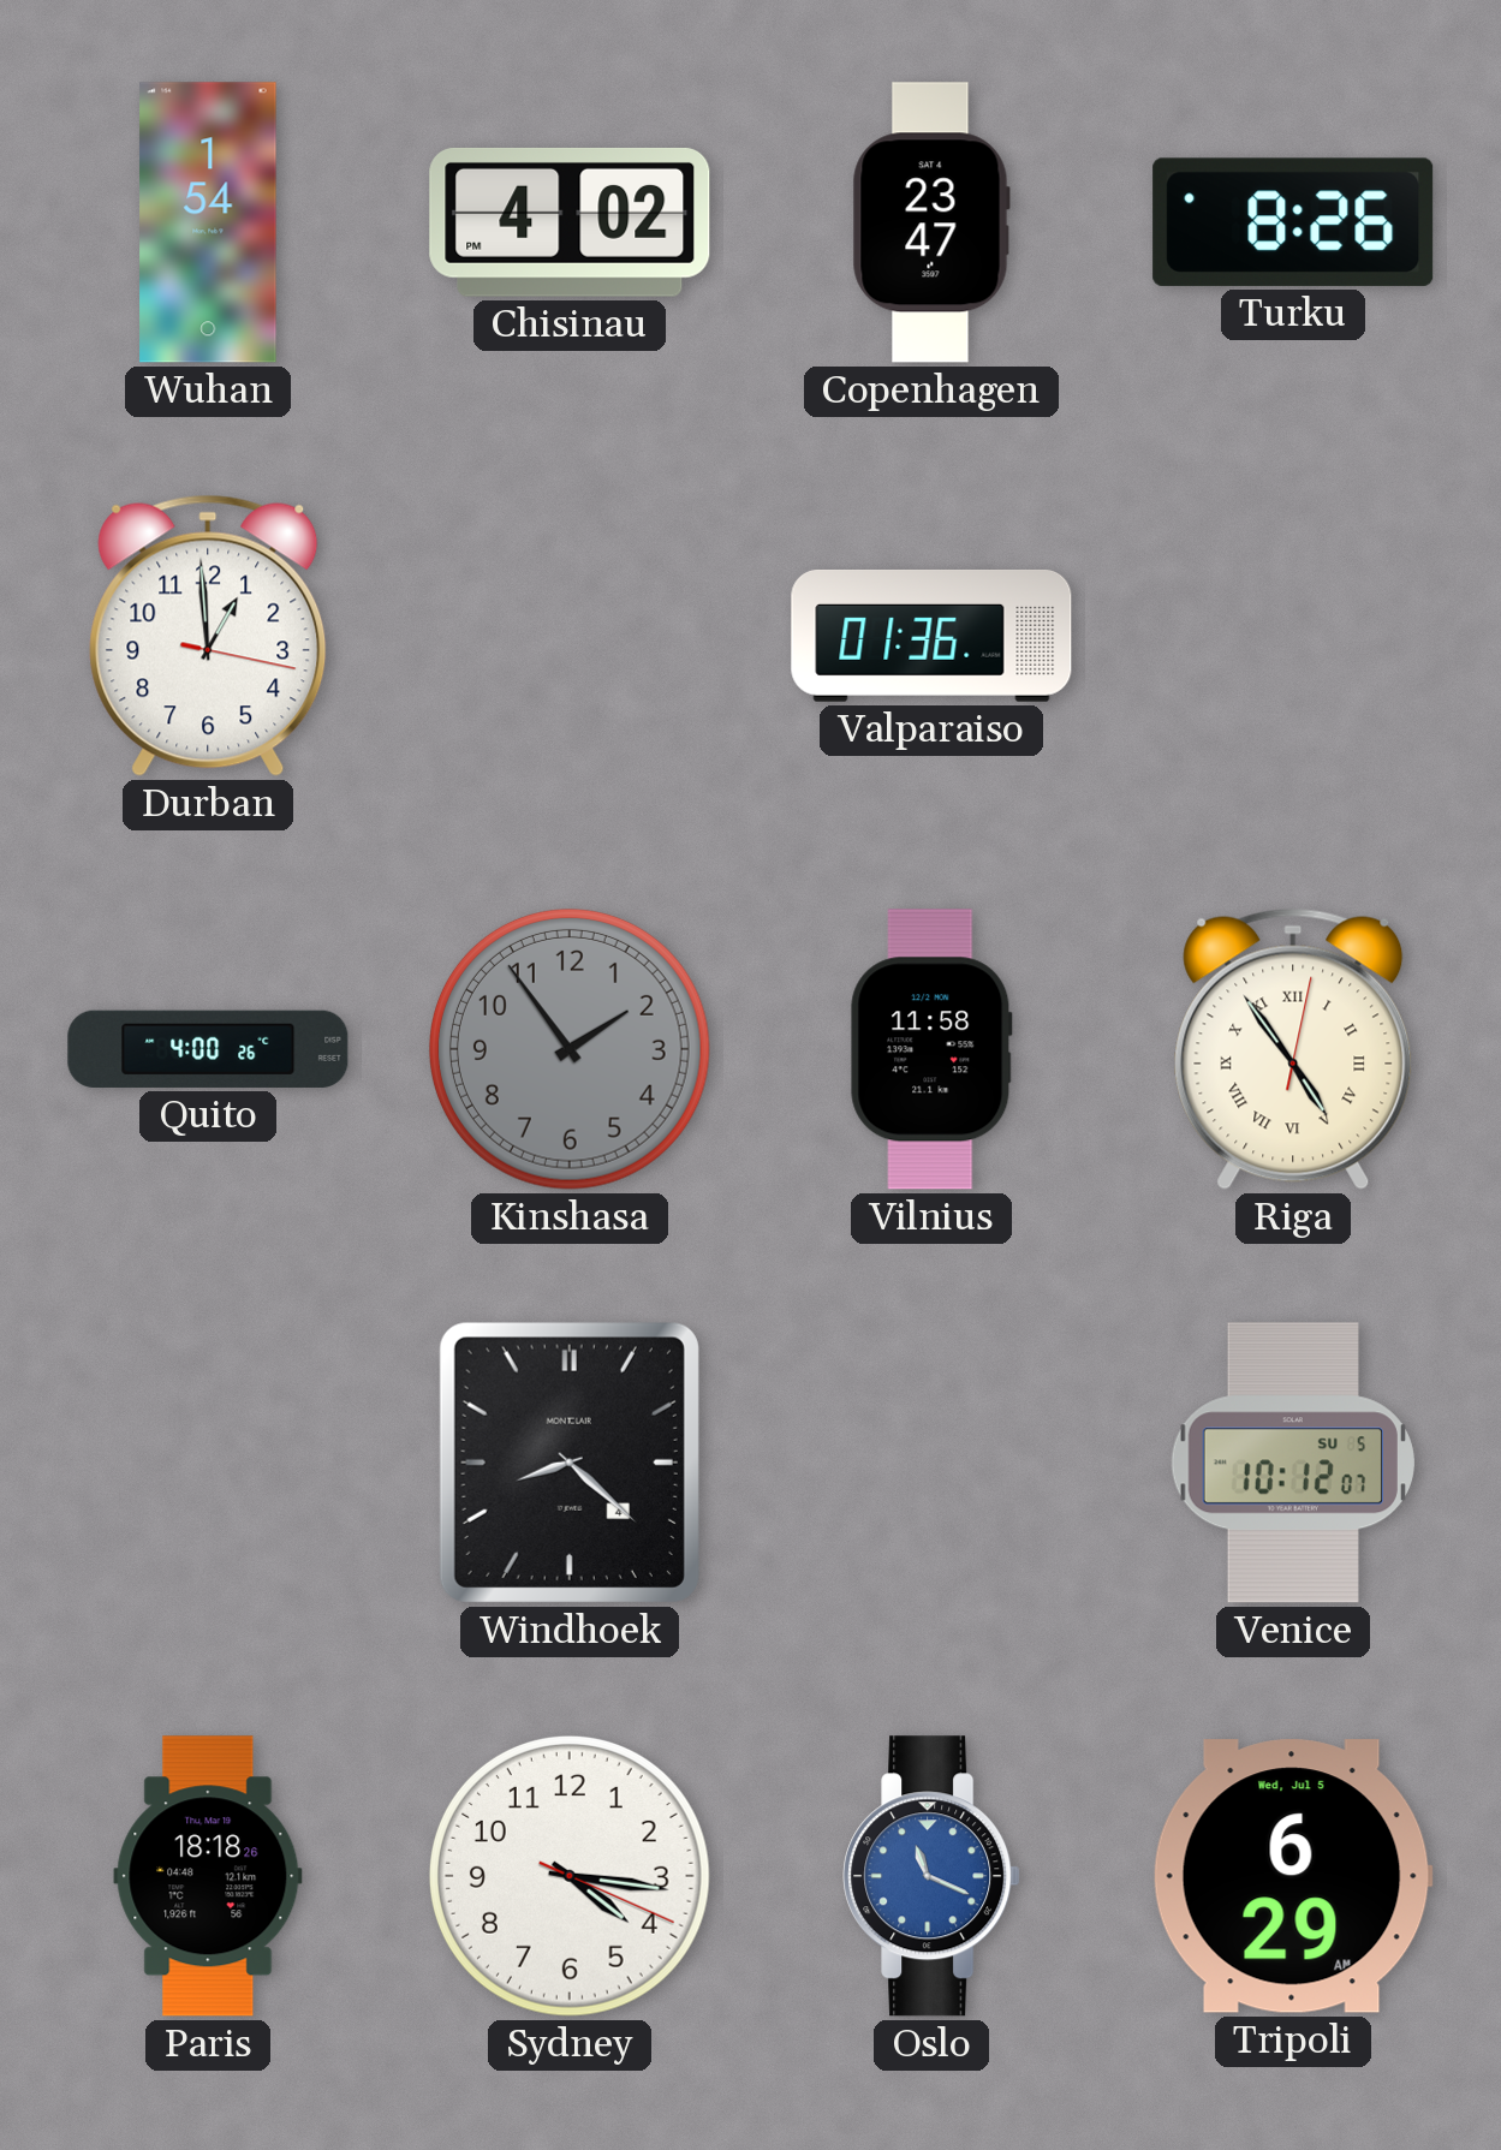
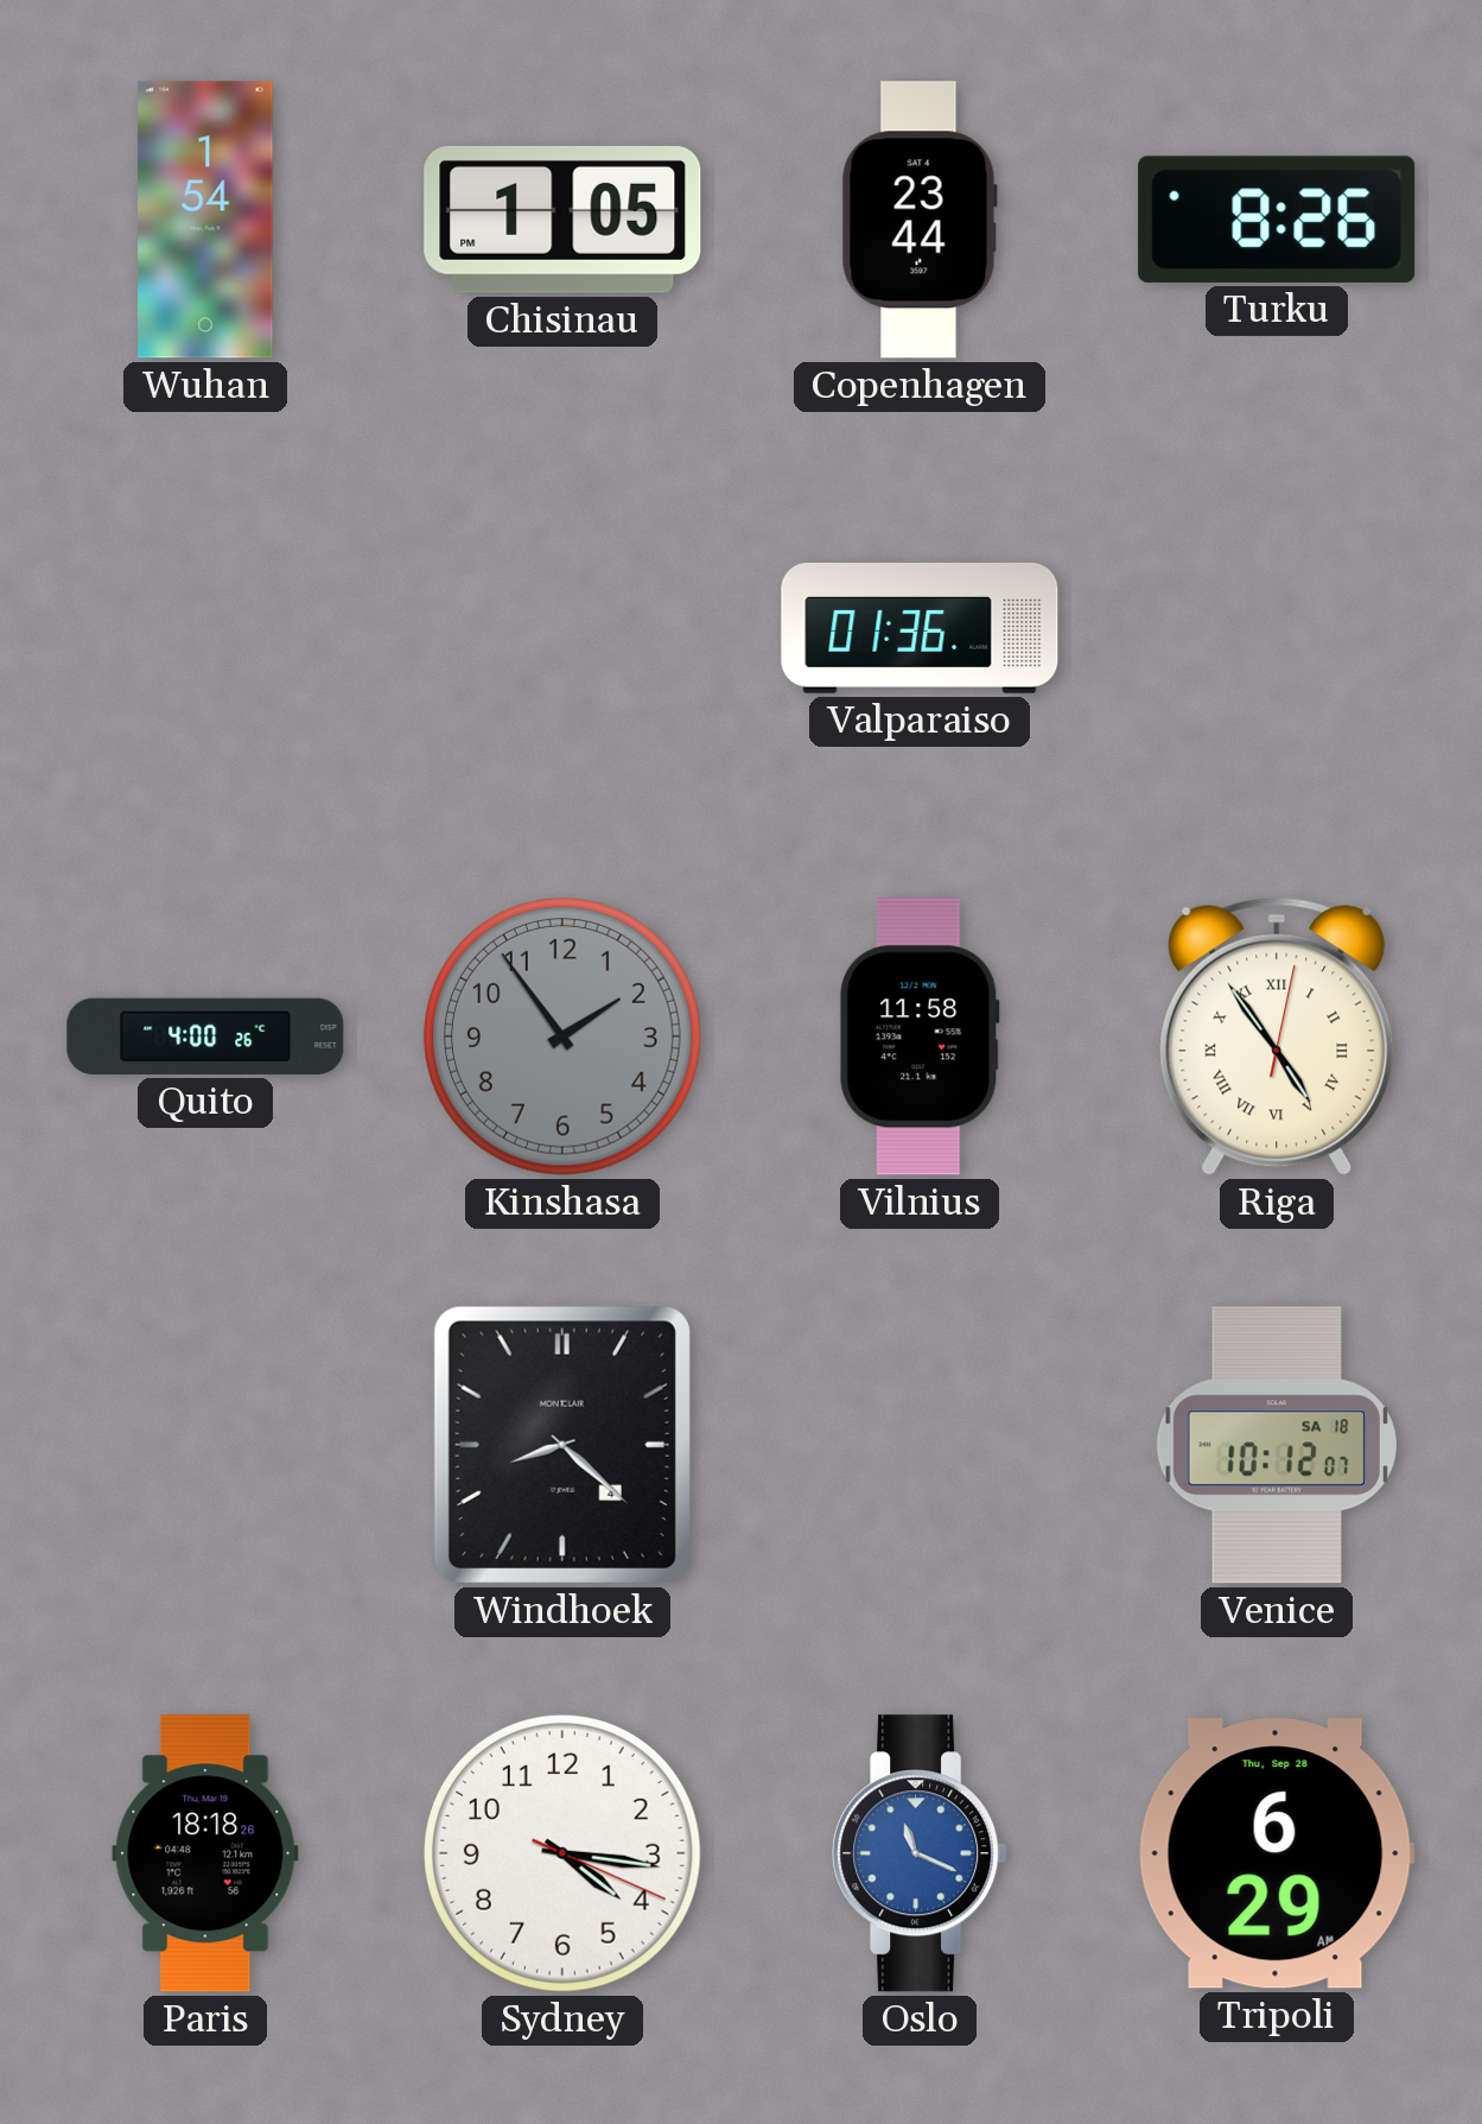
Chisinau: 4:02 -> 1:05 (562, 220)
Copenhagen: 23:47 -> 23:44 (920, 220)
Durban: 12:59 -> none (208, 636)
Venice date: SU 5 -> SA 18 (1277, 1445)
Tripoli date: Wed, Jul 5 -> Thu, Sep 28 (1277, 1853)
